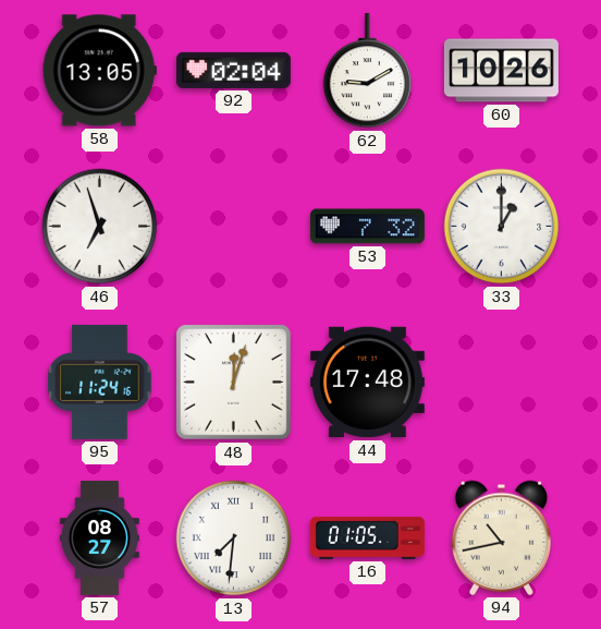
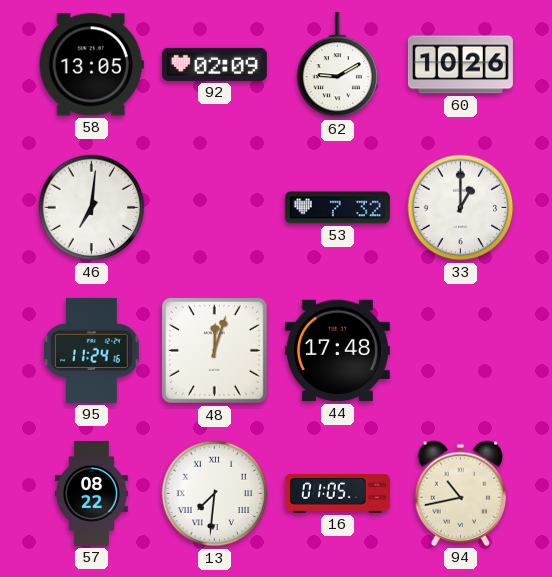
92: 02:04 -> 02:09 (214, 64)
46: 6:57 -> 7:01 (92, 208)
57: 08:27 -> 08:22 (91, 493)
